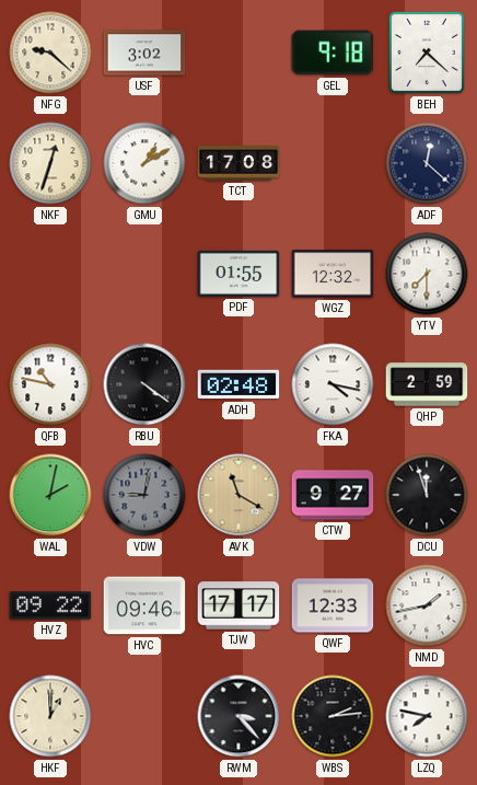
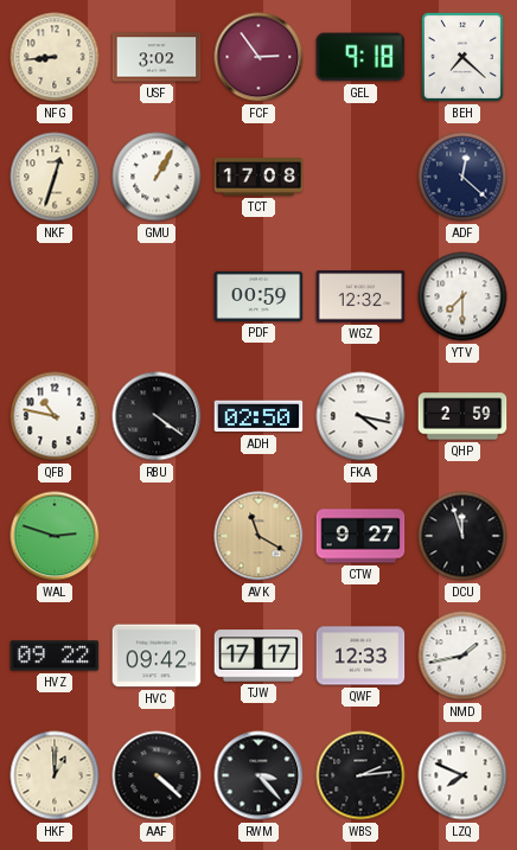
NFG: 9:22 -> 8:44 (55, 57)
FCF: none -> 2:54 (258, 57)
GMU: 1:10 -> 1:05 (157, 177)
PDF: 01:55 -> 00:59 (258, 296)
ADH: 02:48 -> 02:50 (258, 416)
WAL: 2:02 -> 2:48 (55, 536)
VDW: 9:02 -> none (144, 495)
HVC: 09:46 -> 09:42 (157, 656)
AAF: none -> 4:22 (157, 775)
LZQ: 7:47 -> 7:49 (462, 775)
